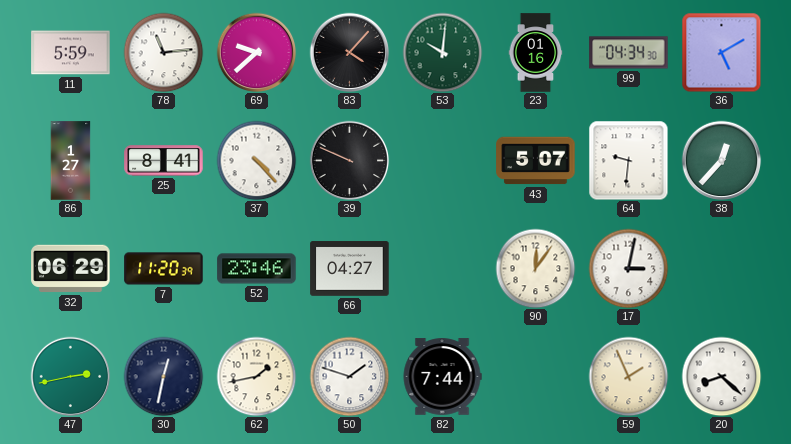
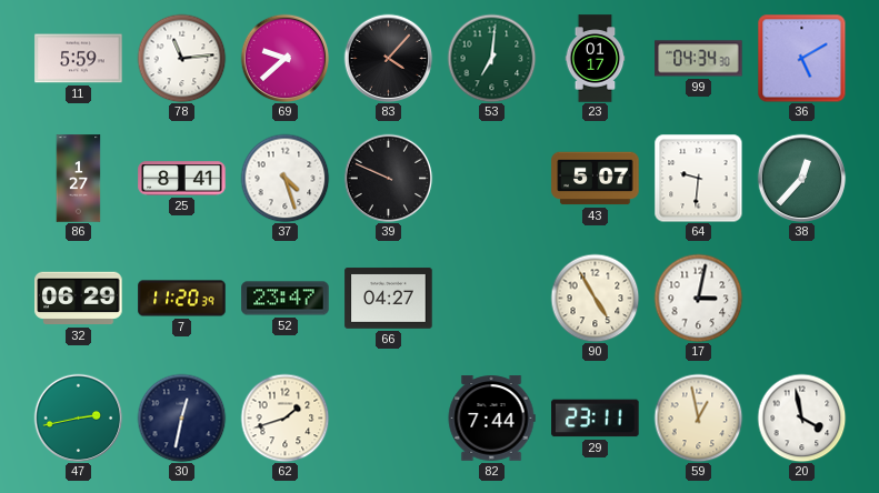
53: 10:01 -> 7:01 (491, 58)
23: 01:16 -> 01:17 (596, 59)
37: 4:23 -> 4:27 (284, 178)
52: 23:46 -> 23:47 (286, 299)
90: 12:06 -> 4:55 (595, 298)
62: 1:43 -> 1:42 (284, 417)
50: 1:48 -> none (349, 376)
29: none -> 23:11 (596, 419)
59: 1:56 -> 12:58 (698, 417)
20: 8:22 -> 3:58 (801, 417)
